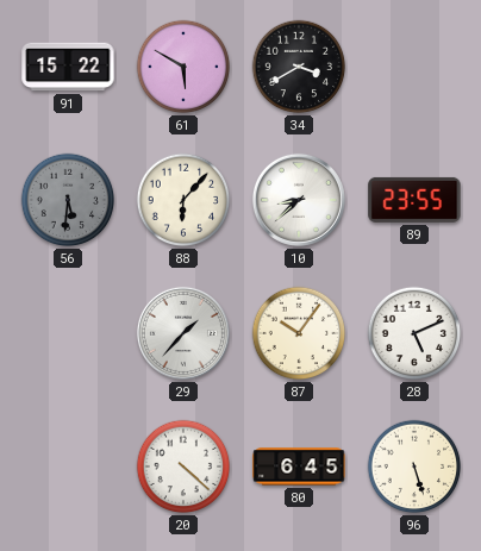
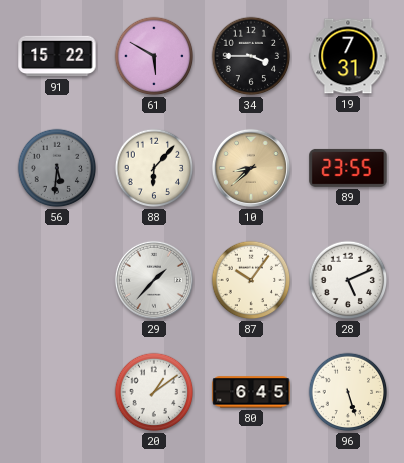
34: 3:40 -> 3:45 (251, 56)
19: none -> 7:31 (348, 56)
10 dial: white -> champagne (251, 168)
20: 4:22 -> 1:09 (154, 392)
